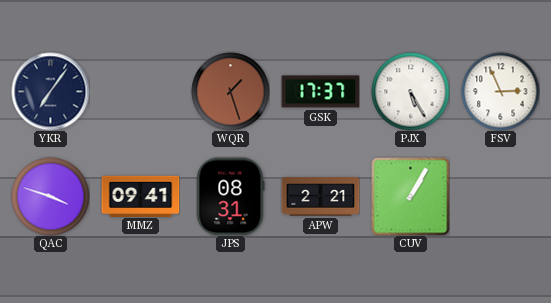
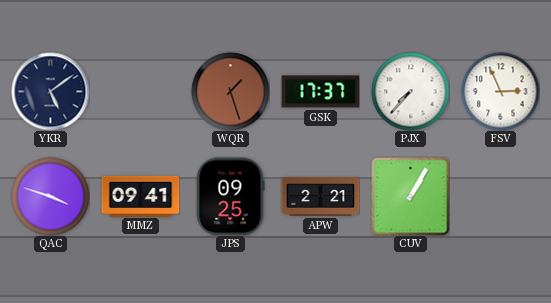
YKR: 7:06 -> 5:09 (50, 91)
PJX: 5:25 -> 7:37 (410, 91)
JPS: 08:31 -> 09:25 (230, 196)
